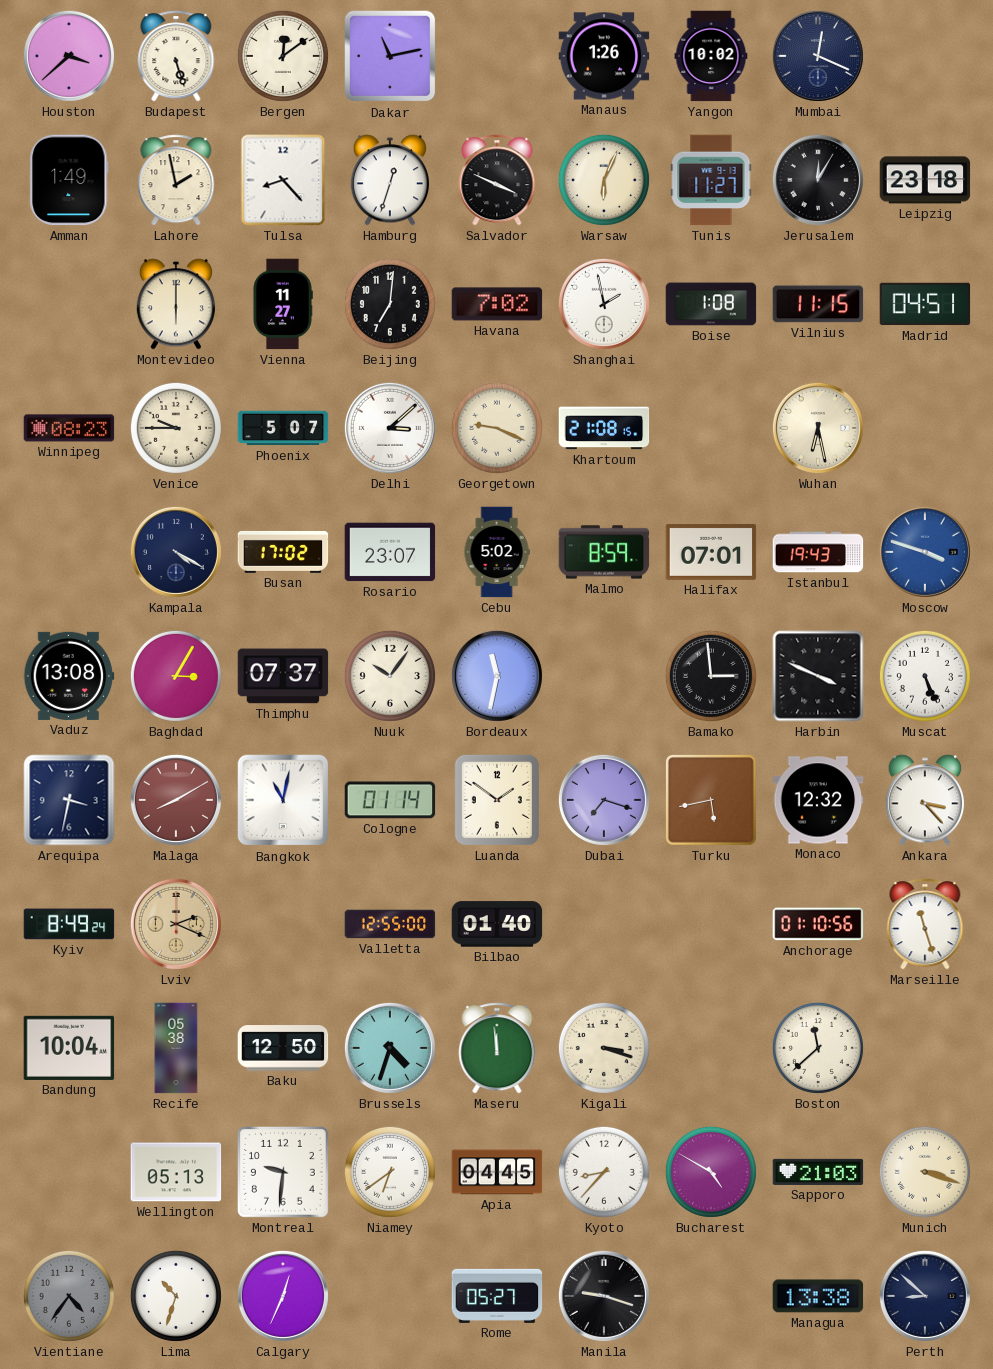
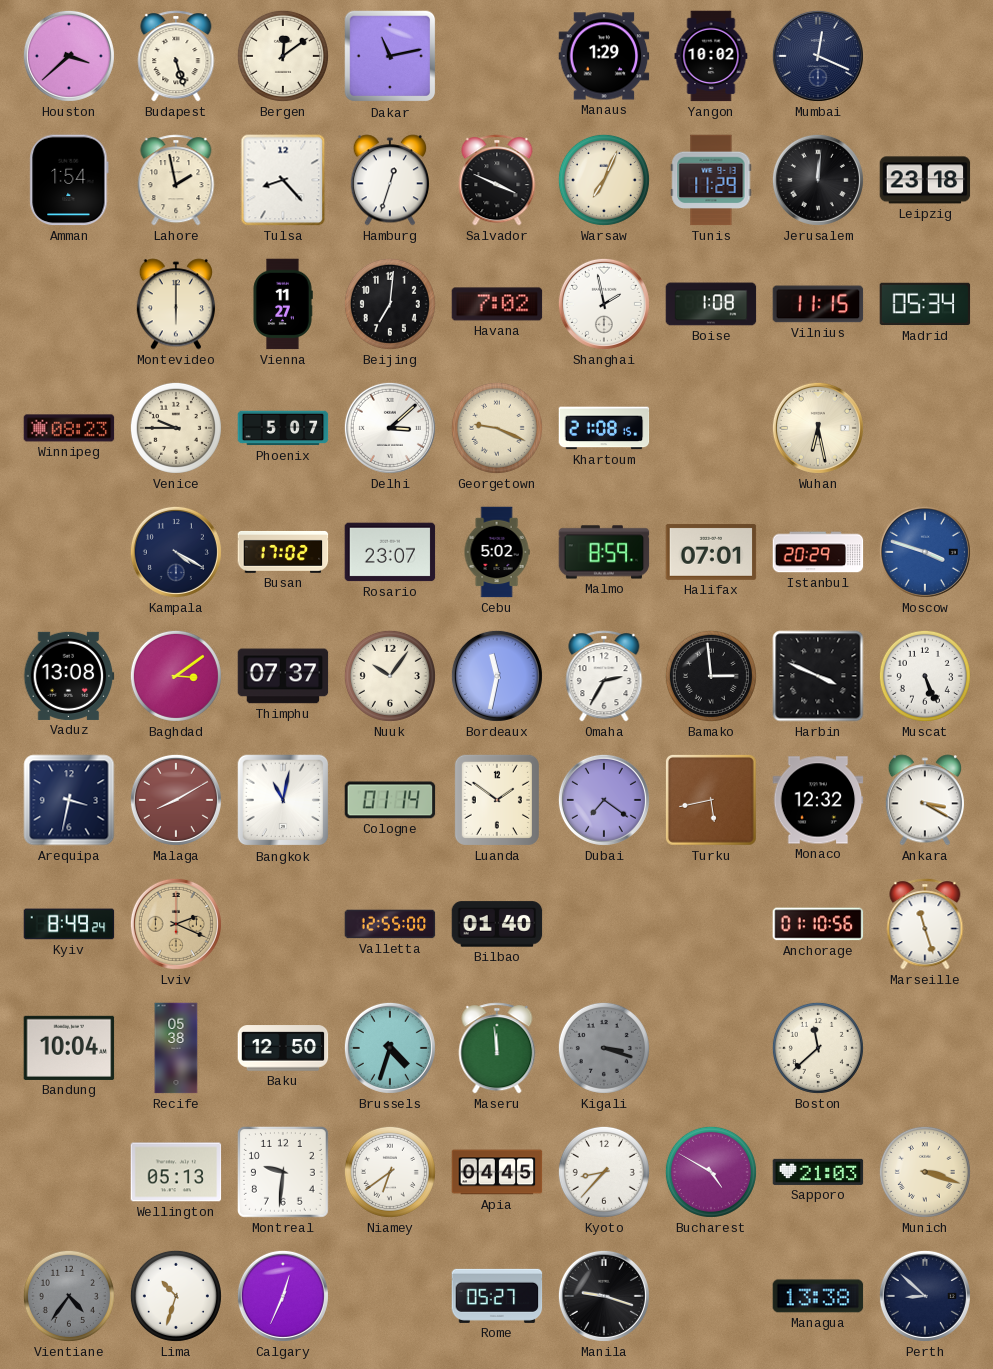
Manaus: 1:26 -> 1:29 (604, 56)
Amman: 1:49 -> 1:54 (69, 180)
Warsaw: 6:04 -> 7:04 (604, 180)
Tunis: 11:27 -> 11:29 (711, 180)
Jerusalem: 12:05 -> 12:01 (818, 180)
Madrid: 04:51 -> 05:34 (925, 304)
Istanbul: 19:43 -> 20:29 (818, 552)
Baghdad: 3:05 -> 3:09 (176, 676)
Omaha: none -> 2:35 (604, 676)
Dubai: 7:18 -> 7:21 (604, 800)
Ankara: 3:23 -> 3:20 (924, 800)
Kigali dial: cream -> grey (604, 1048)
